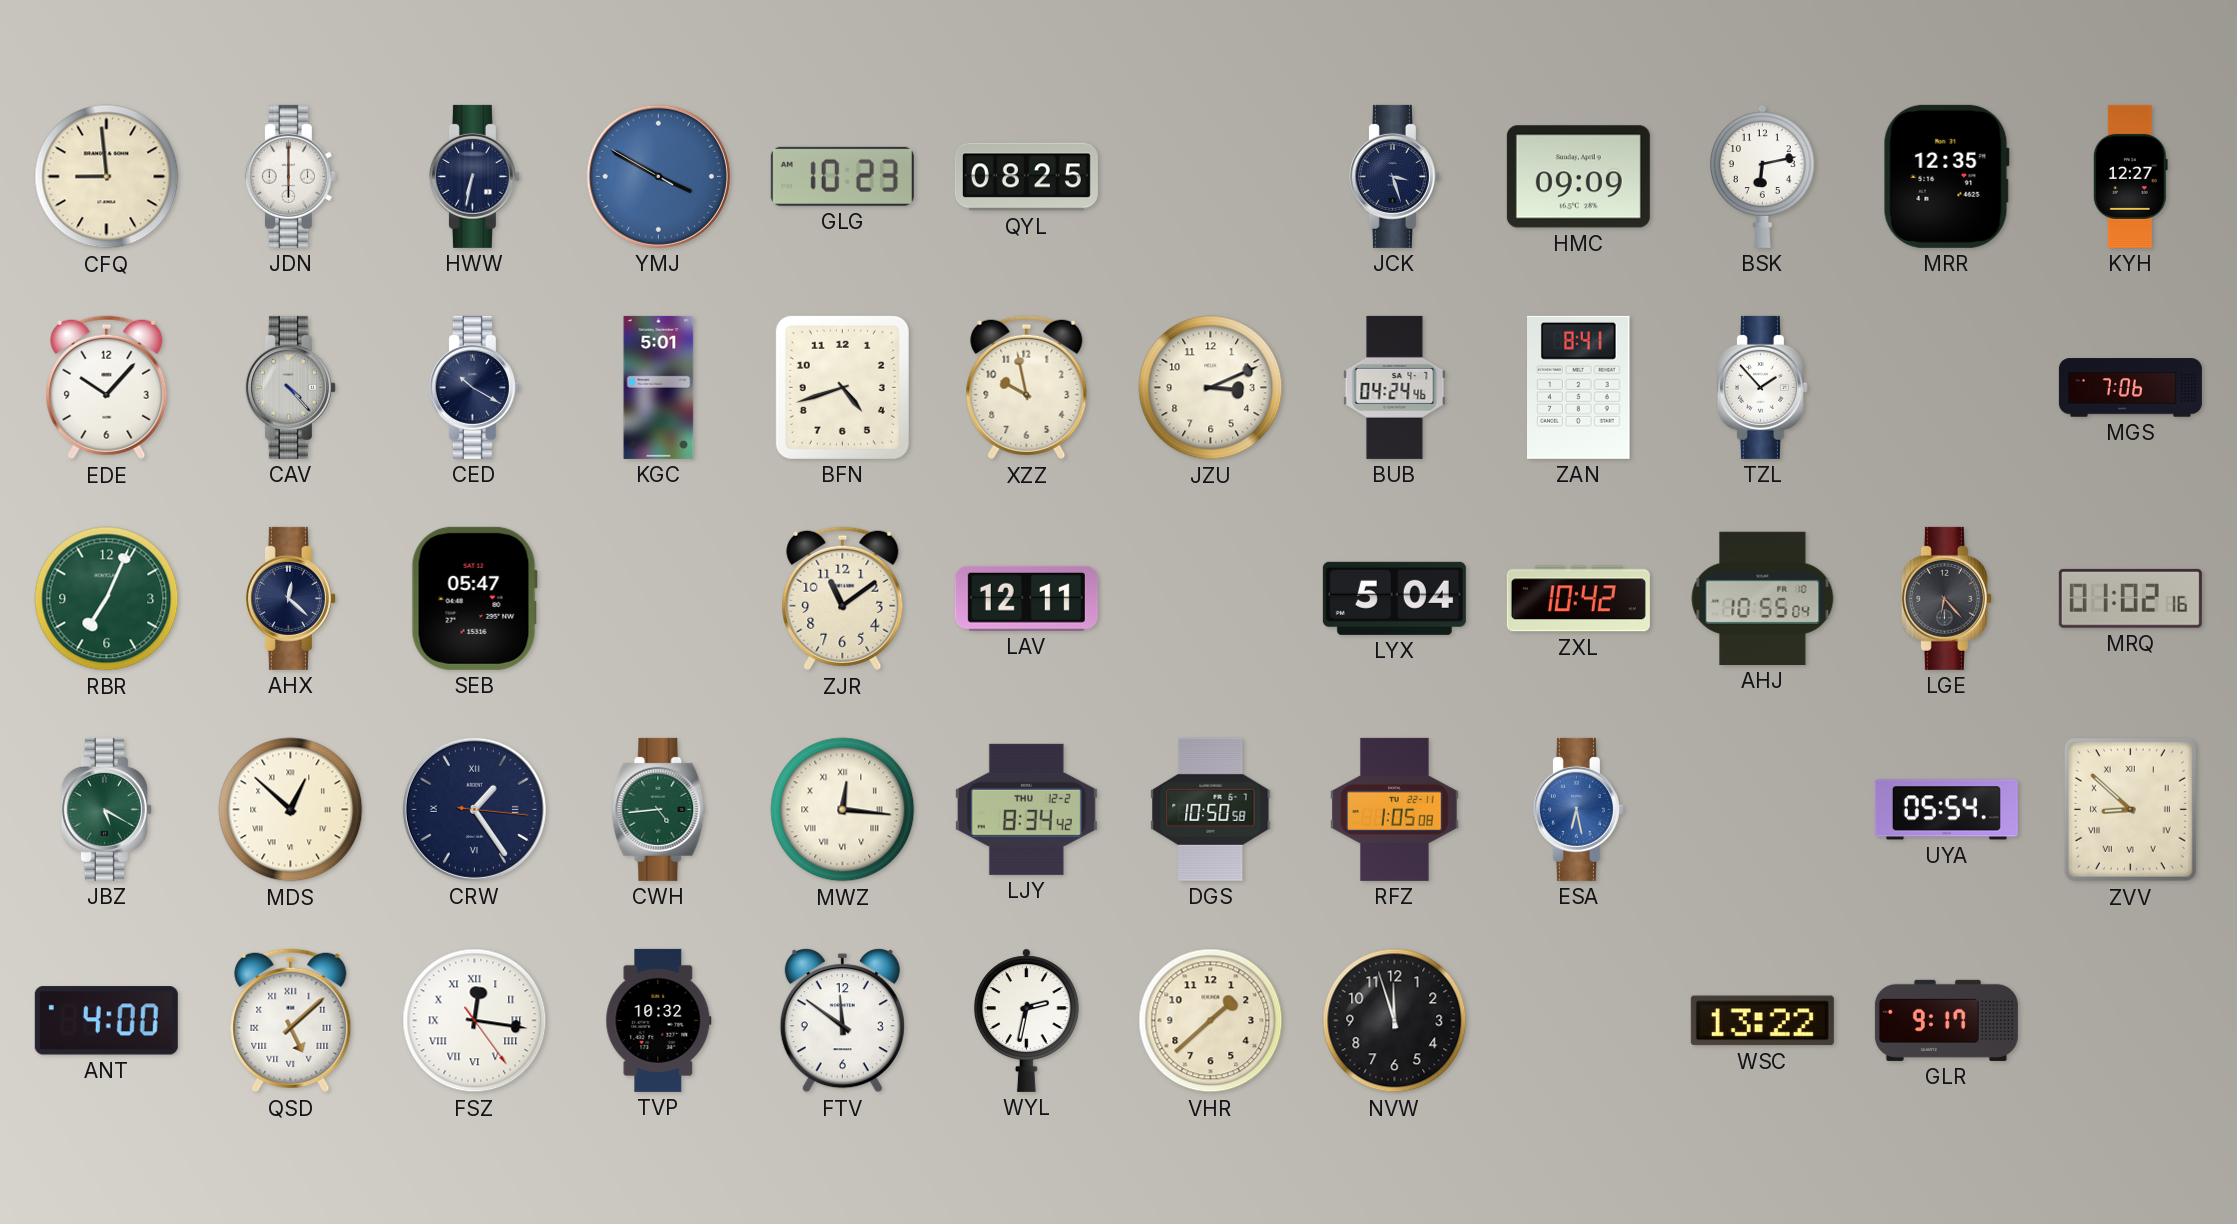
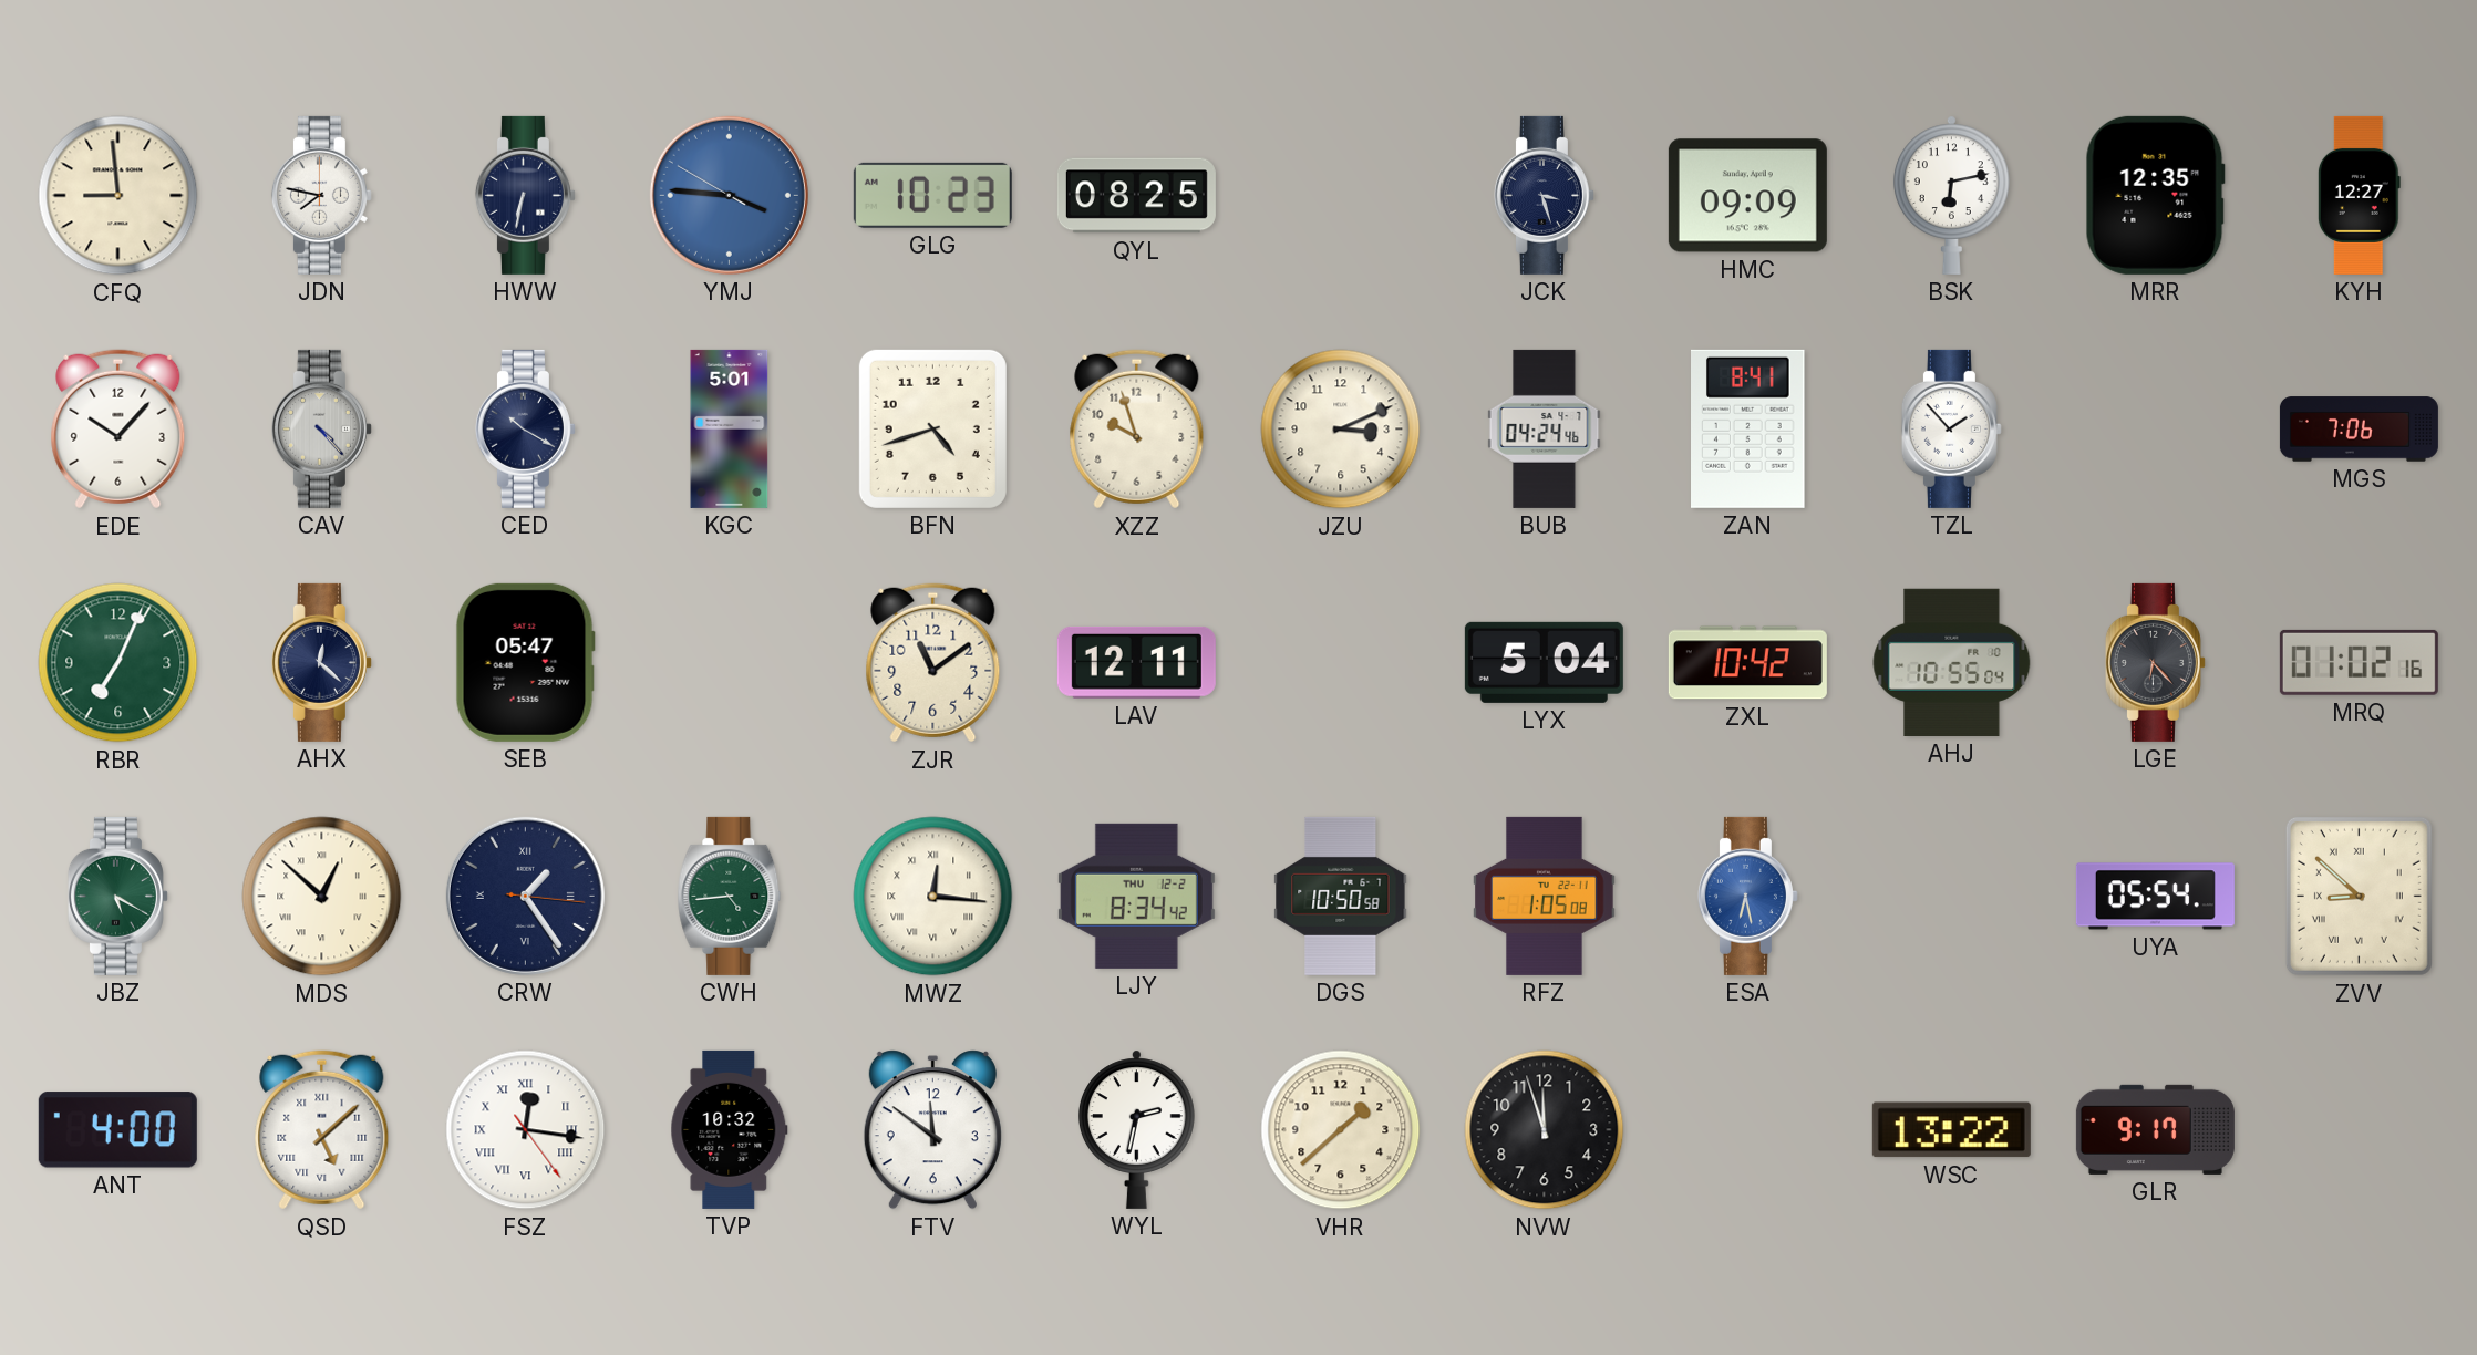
JDN: 6:00 -> 7:47 (321, 195)
YMJ: 3:49 -> 3:45 (729, 195)
XZZ: 9:58 -> 9:57 (1137, 430)
